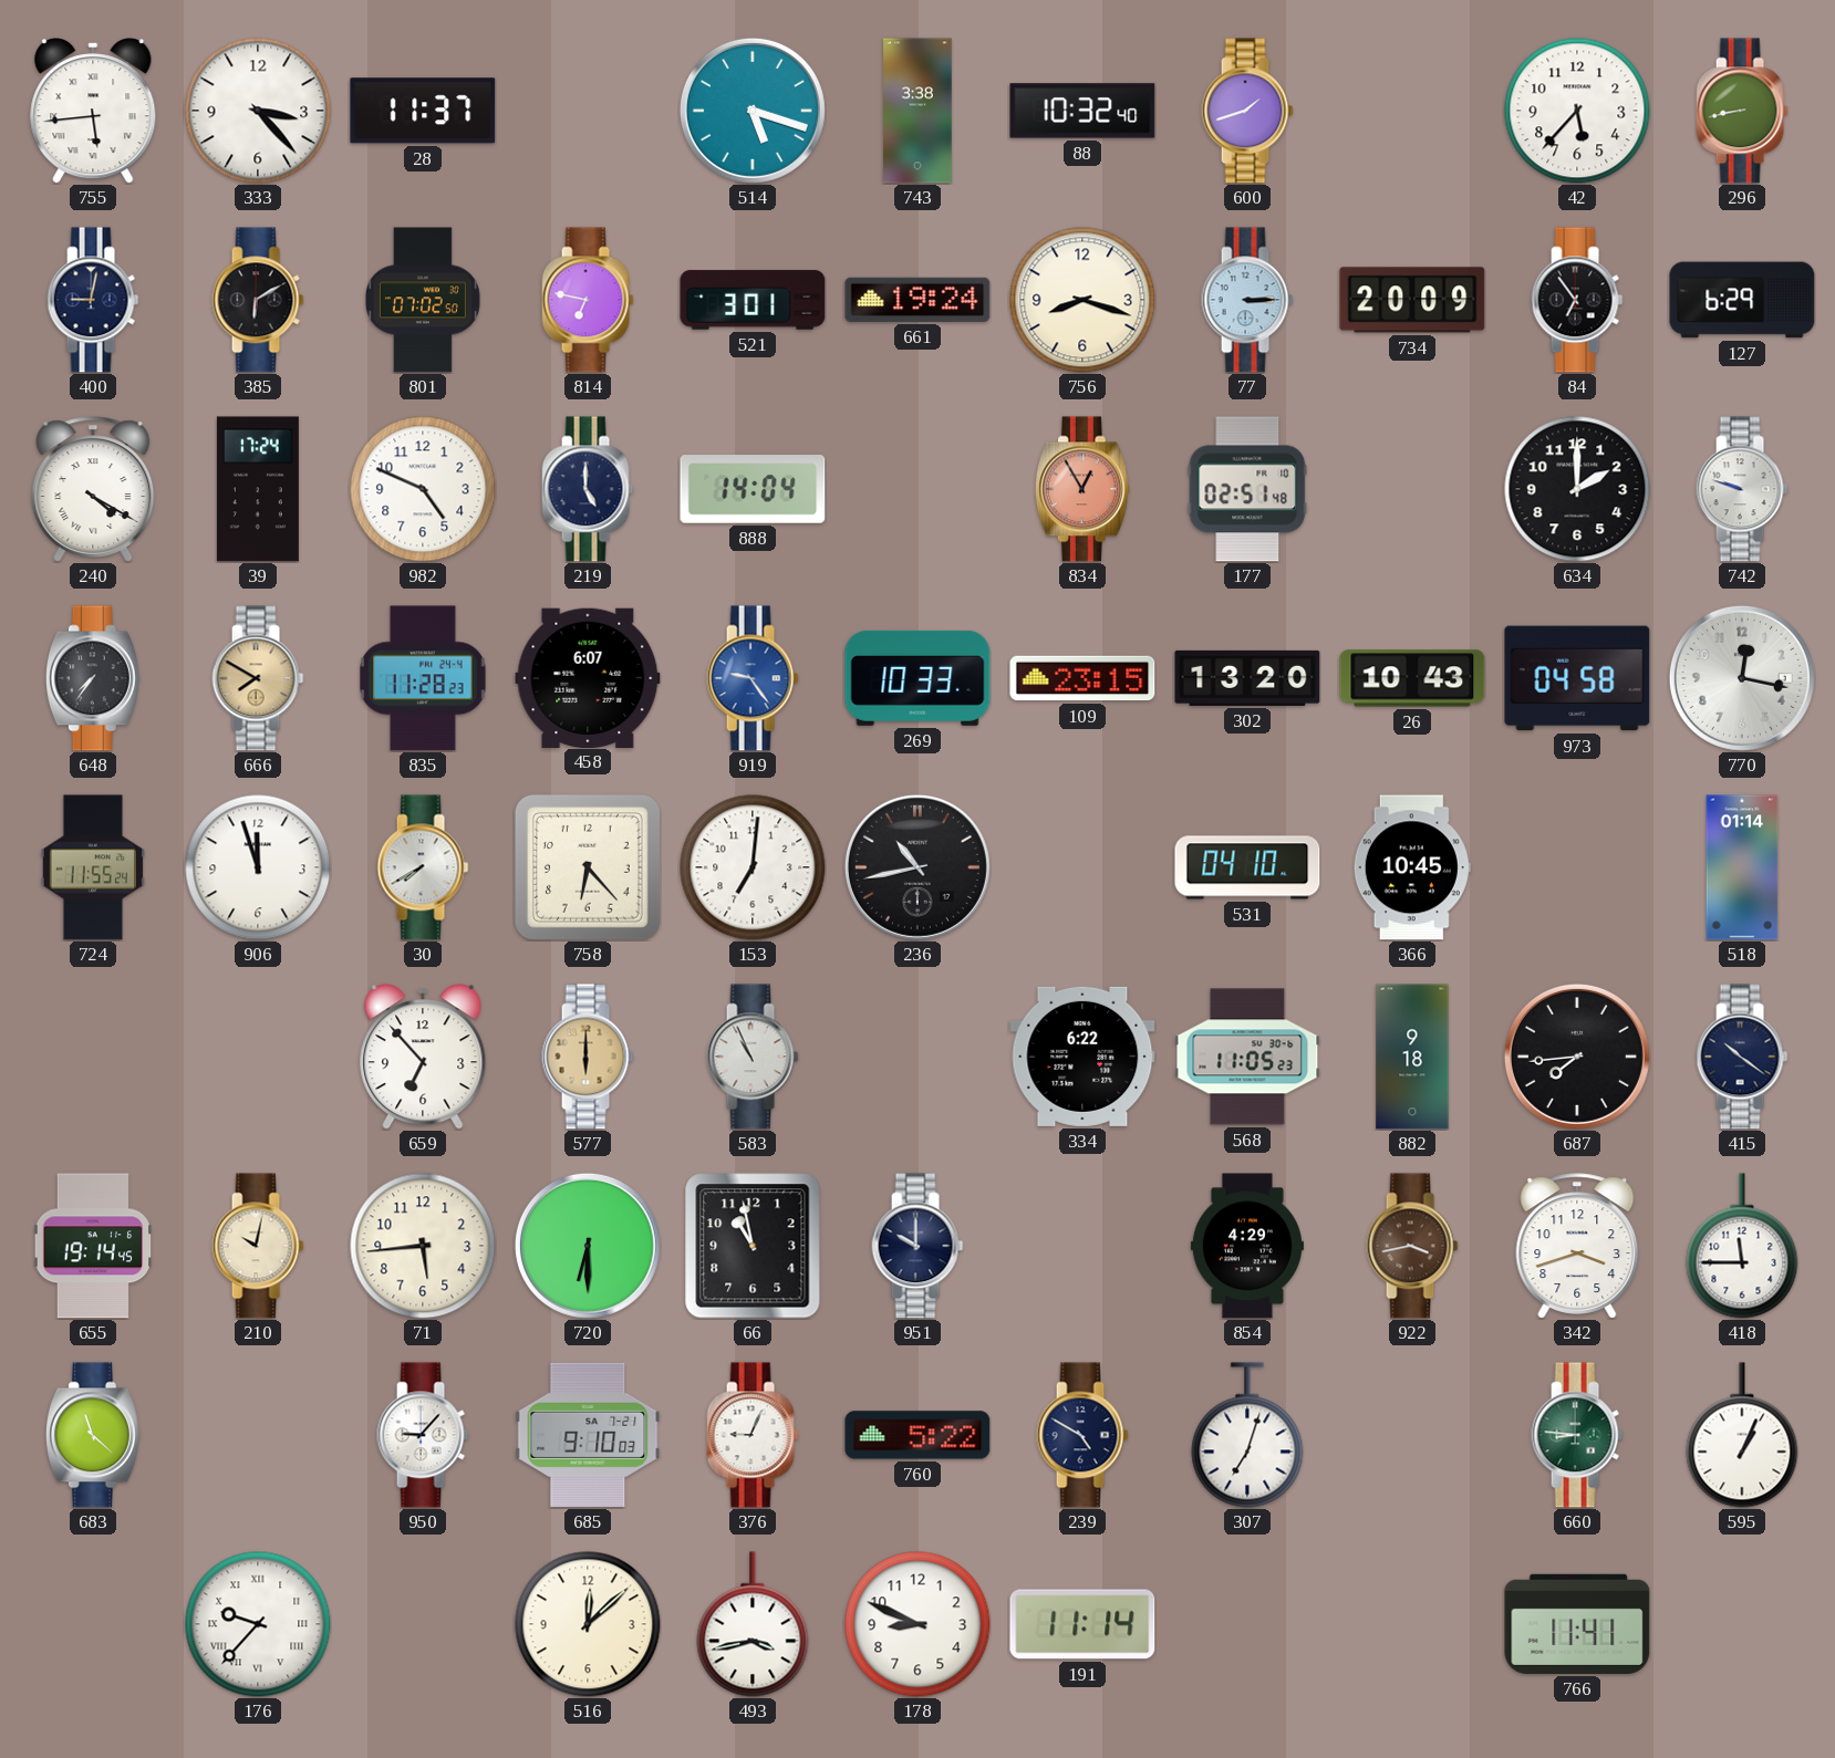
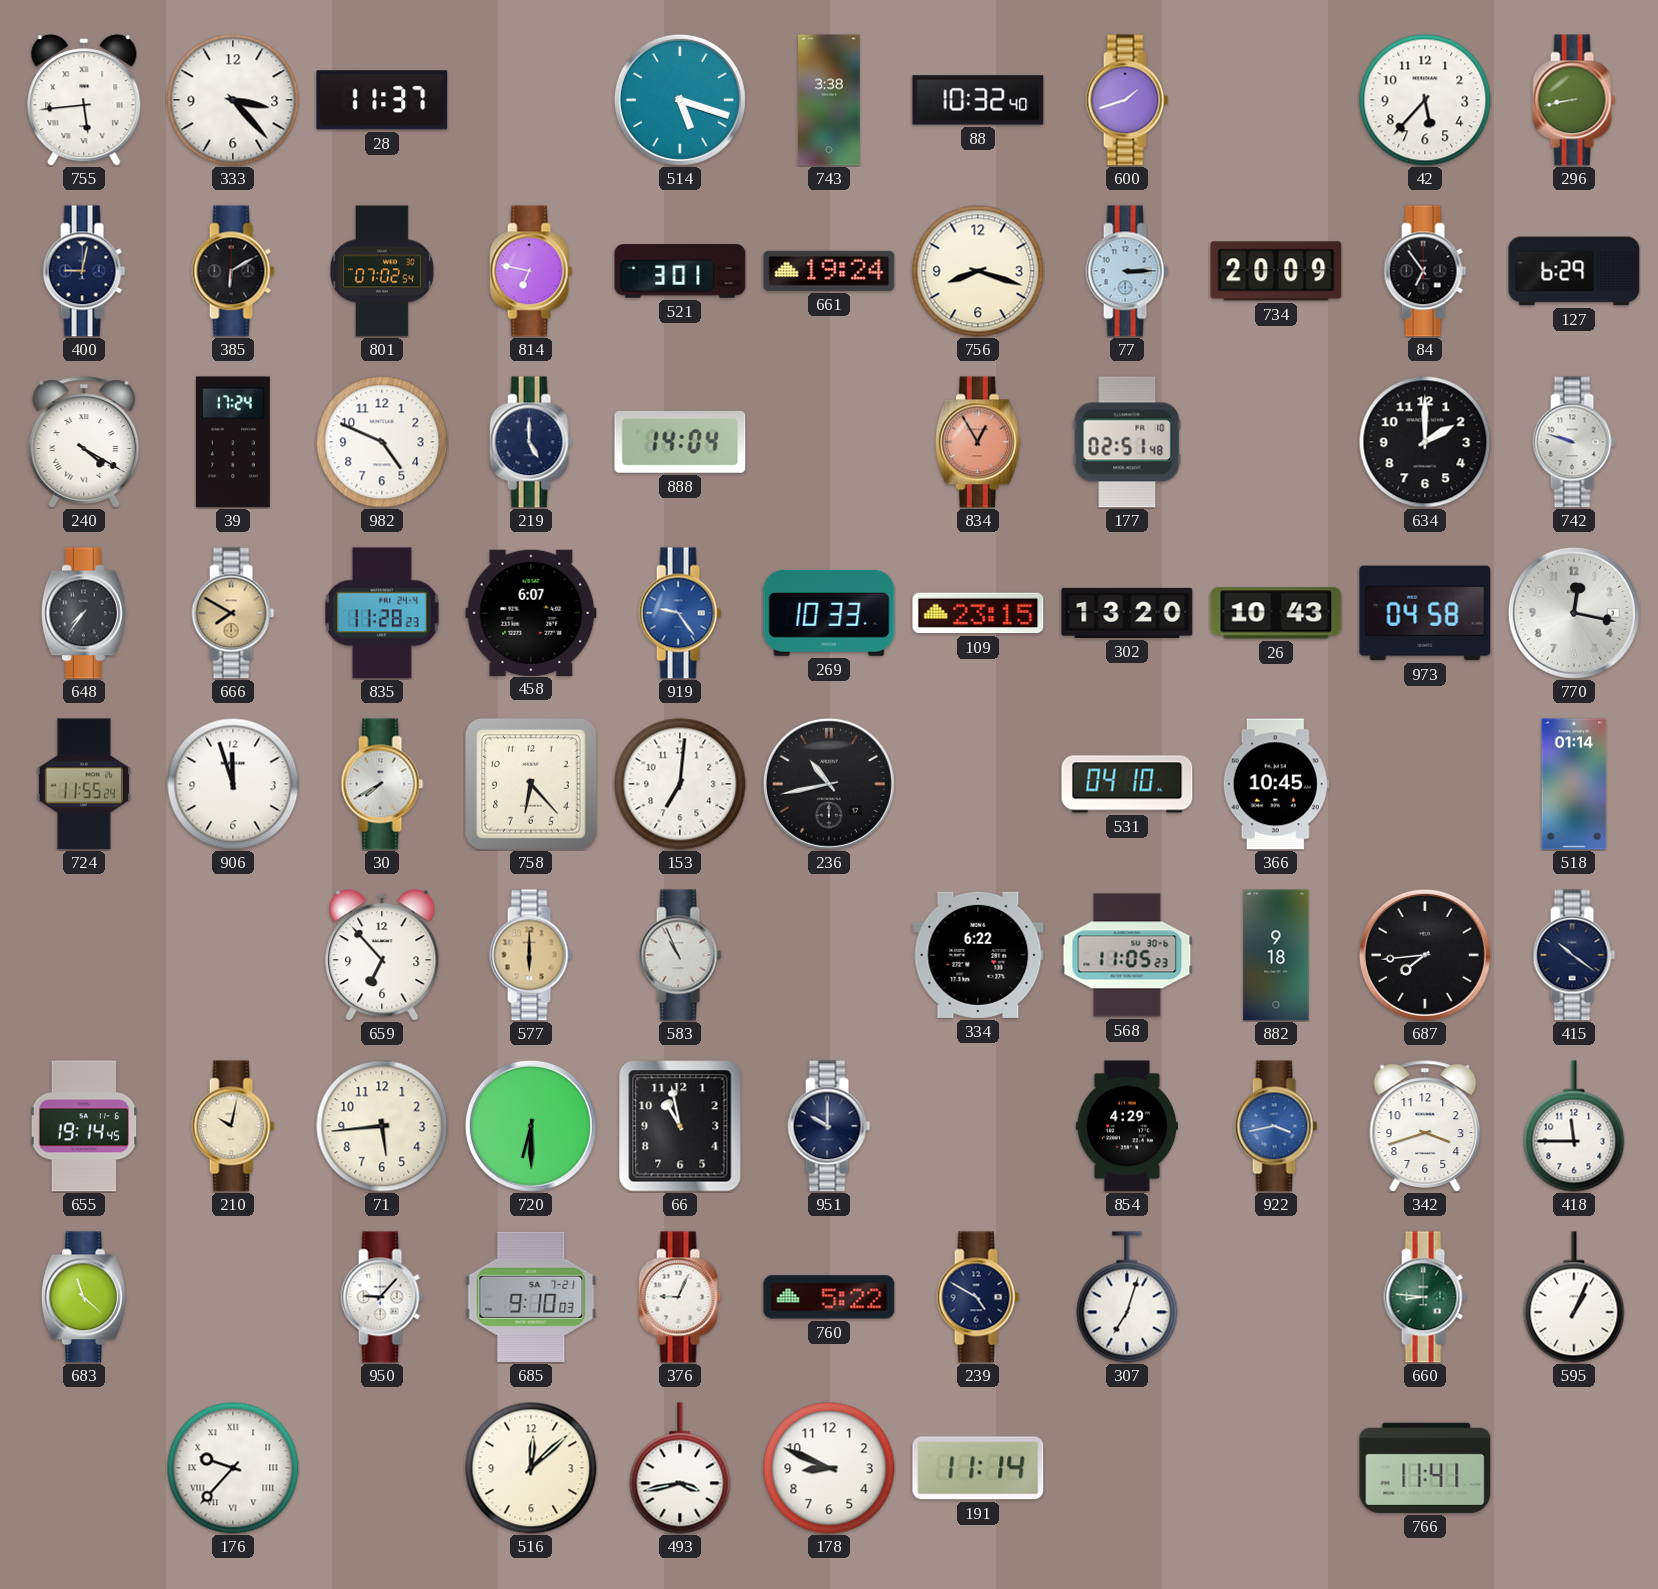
801: 07:02:50 -> 07:02:54 (382, 271)
922 dial: brown -> blue (1276, 1126)
